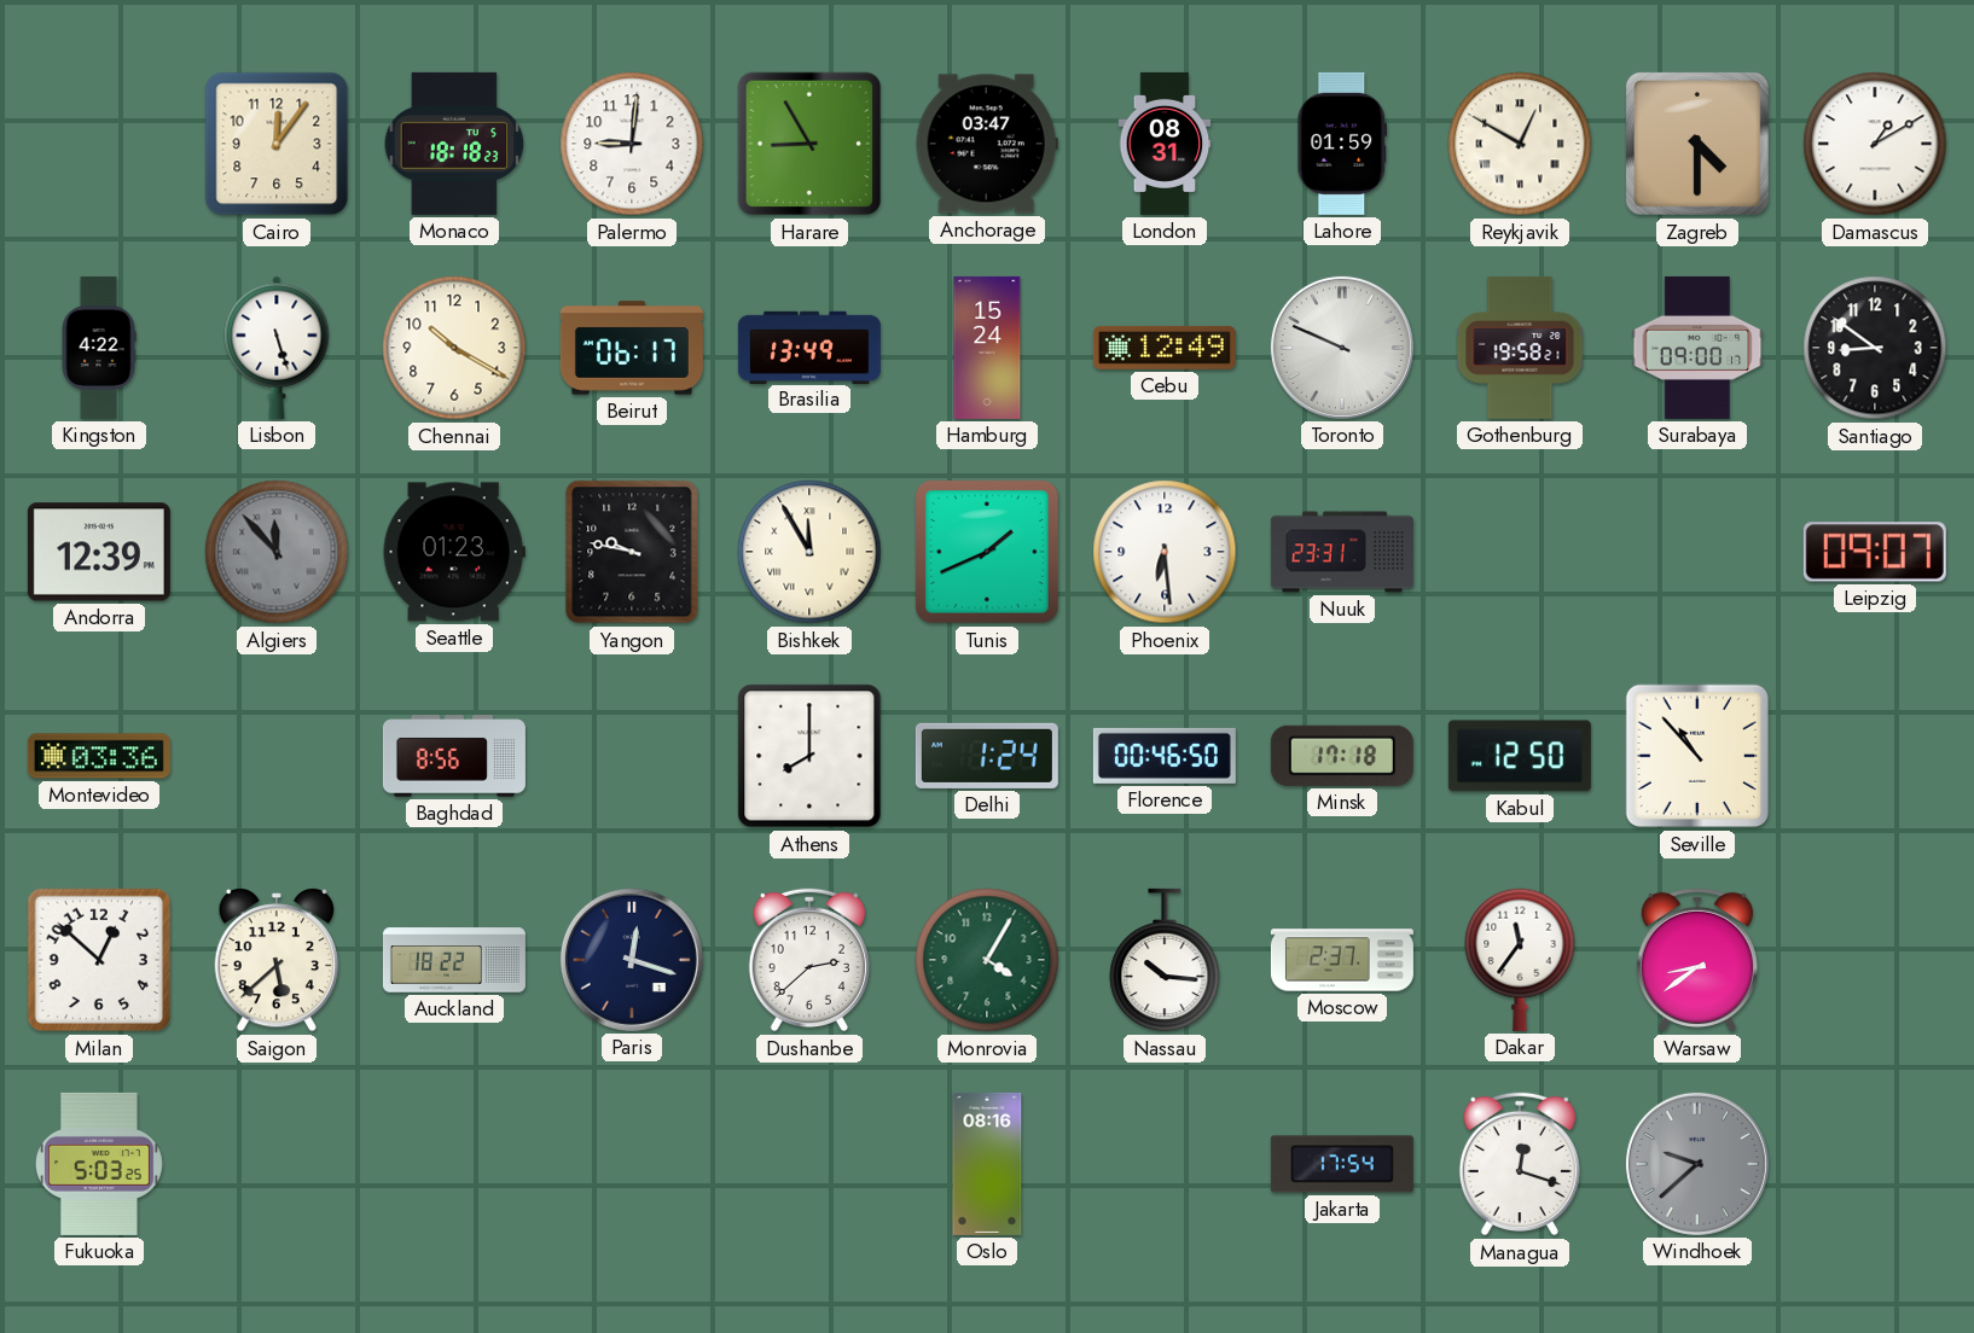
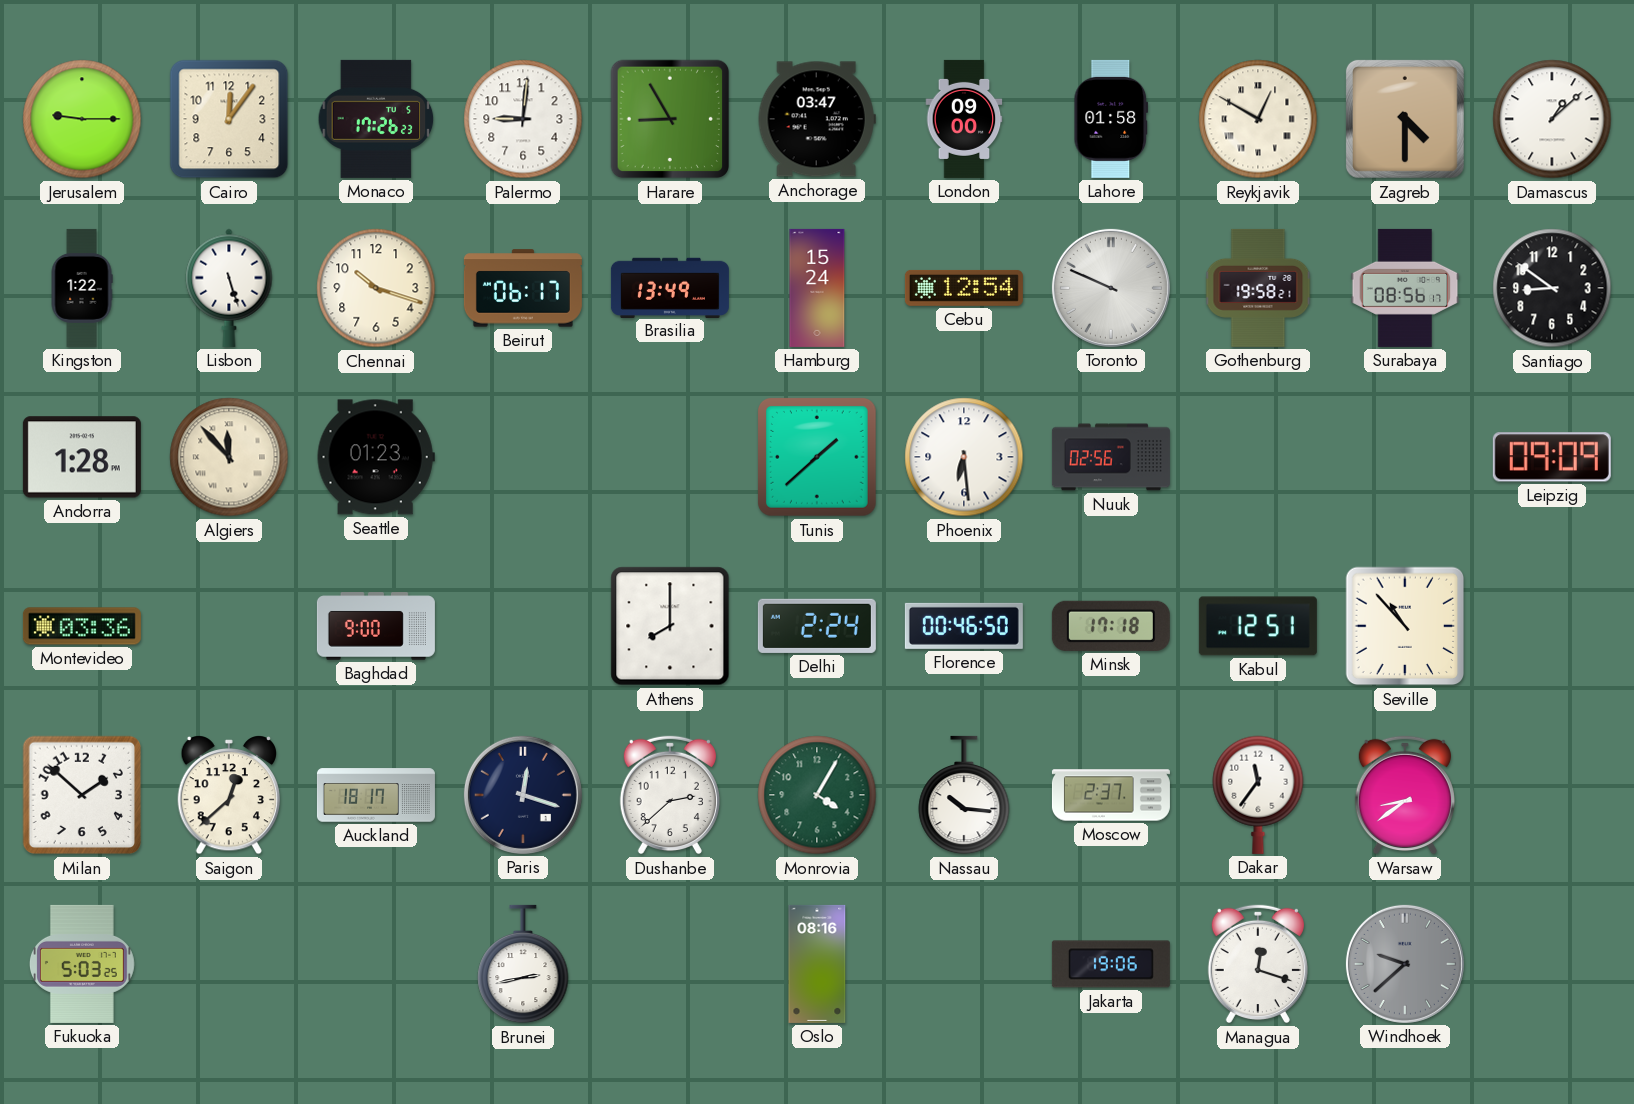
Jerusalem: none -> 9:15 (82, 119)
Monaco: 18:18 -> 17:26 (376, 119)
London: 08:31 -> 09:00 (964, 119)
Lahore: 01:59 -> 01:58 (1111, 119)
Damascus: 1:10 -> 1:08 (1552, 119)
Kingston: 4:22 -> 1:22 (82, 288)
Chennai: 10:20 -> 10:18 (376, 288)
Cebu: 12:49 -> 12:54 (964, 288)
Surabaya: 09:00 -> 08:56 (1405, 288)
Andorra: 12:39 -> 1:28 (82, 457)
Algiers dial: grey -> cream (229, 457)
Yangon: 9:47 -> none (632, 552)
Bishkek: 11:55 -> none (809, 552)
Tunis: 1:41 -> 1:38 (817, 457)
Nuuk: 23:31 -> 02:56 (1111, 457)
Leipzig: 09:07 -> 09:09 (1552, 457)
Baghdad: 8:56 -> 9:00 (376, 626)
Delhi: 1:24 -> 2:24 (817, 626)
Kabul: 12:50 -> 12:51 (1258, 626)
Milan: 12:52 -> 1:52 (82, 795)
Saigon: 5:38 -> 12:38 (228, 796)
Auckland: 18:22 -> 18:17 (376, 795)
Brunei: none -> 2:43 (523, 964)
Jakarta: 17:54 -> 19:06 (1111, 964)
